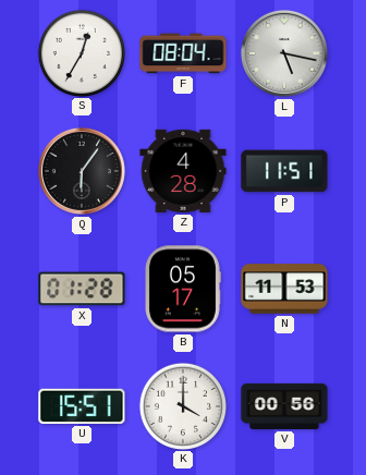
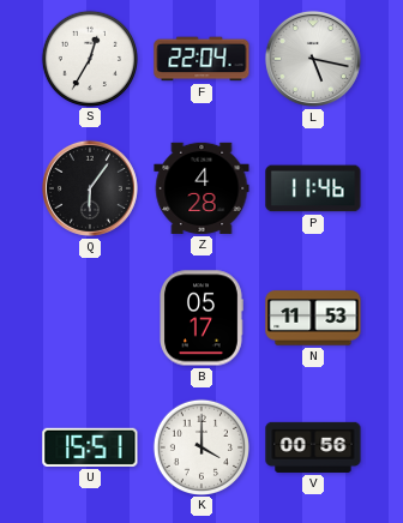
F: 08:04 -> 22:04 (201, 59)
P: 11:51 -> 11:46 (313, 188)
X: 01:28 -> none (82, 289)
